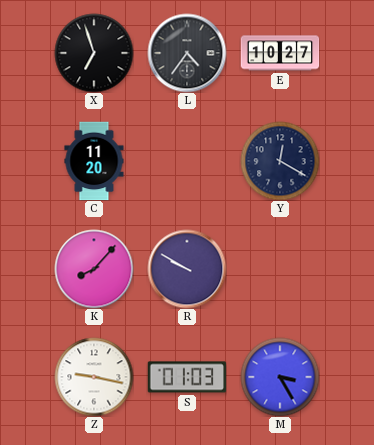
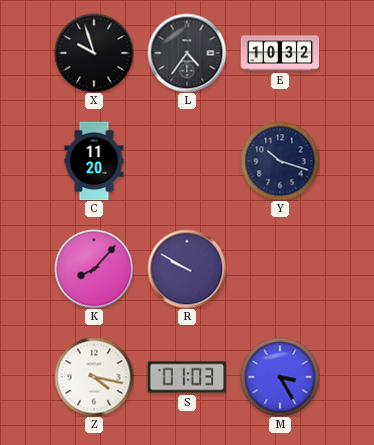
X: 6:57 -> 9:57 (94, 53)
E: 10:27 -> 10:32 (280, 53)
Y: 12:20 -> 10:18 (280, 161)
Z: 9:17 -> 4:17 (94, 377)
